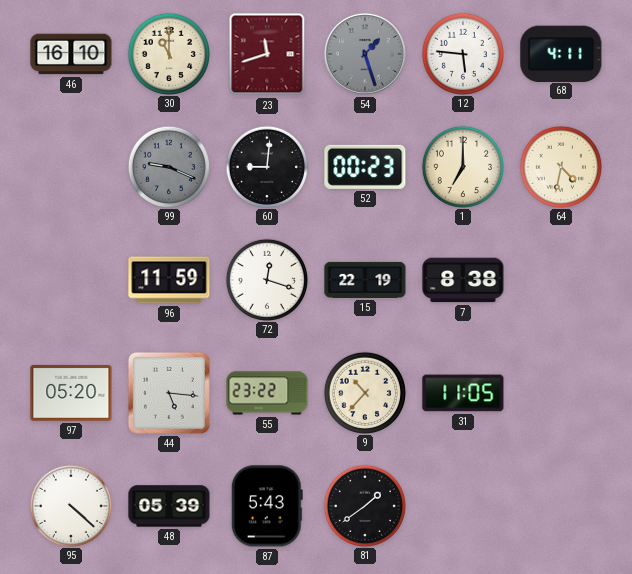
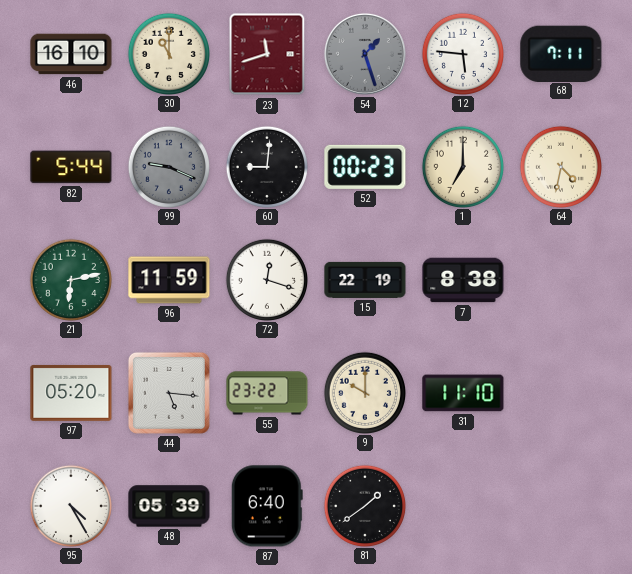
68: 4:11 -> 7:11 (561, 53)
82: none -> 5:44 (71, 167)
21: none -> 6:13 (70, 279)
9: 10:37 -> 10:00 (364, 392)
31: 11:05 -> 11:10 (463, 393)
95: 4:22 -> 4:25 (70, 505)
87: 5:43 -> 6:40 (267, 506)
